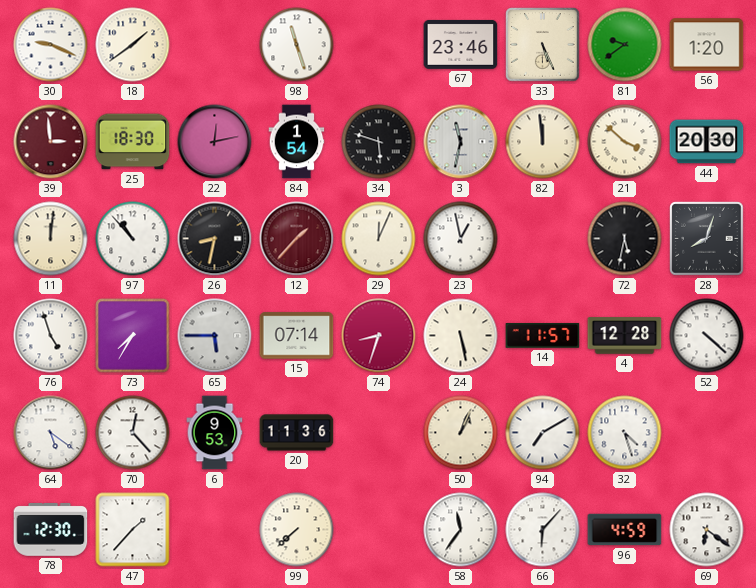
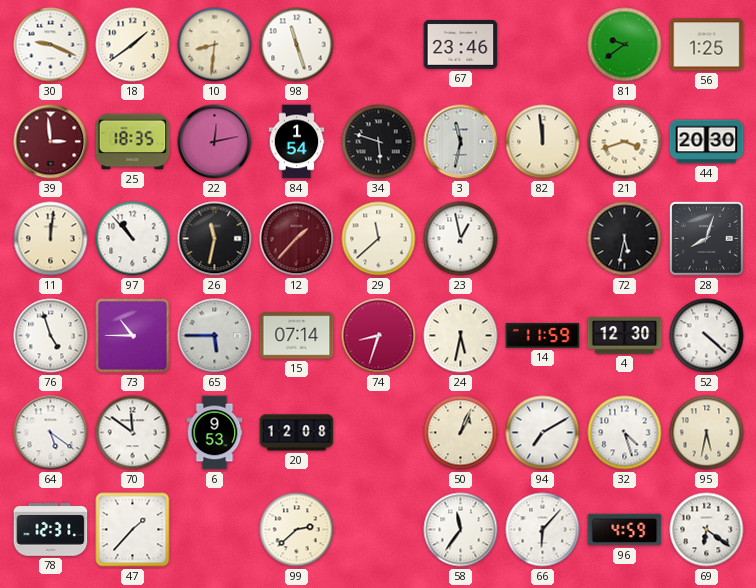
10: none -> 8:31 (215, 45)
33: 5:26 -> none (543, 45)
56: 1:20 -> 1:25 (707, 45)
25: 18:30 -> 18:35 (133, 142)
21: 3:52 -> 3:42 (625, 142)
26: 8:32 -> 11:32 (215, 239)
29: 12:04 -> 11:38 (379, 239)
73: 7:35 -> 10:45 (133, 336)
24: 5:28 -> 5:32 (461, 336)
14: 11:57 -> 11:59 (543, 336)
4: 12:28 -> 12:30 (625, 336)
70: 12:23 -> 11:51 (133, 433)
20: 11:36 -> 12:08 (297, 433)
95: none -> 5:32 (707, 433)
78: 12:30 -> 12:31 (51, 530)
99: 7:38 -> 2:38 (297, 530)
